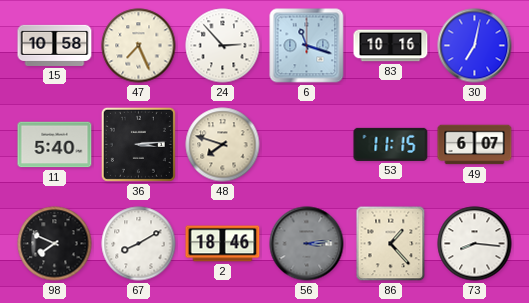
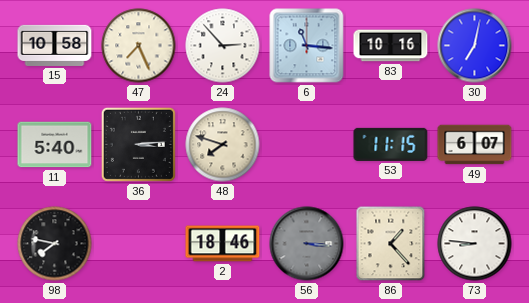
6: 11:18 -> 11:16 (307, 46)
98: 7:49 -> 7:47 (55, 244)
67: 8:10 -> none (139, 244)
56: 3:14 -> 3:16 (307, 244)
73: 8:16 -> 8:46 (475, 244)
